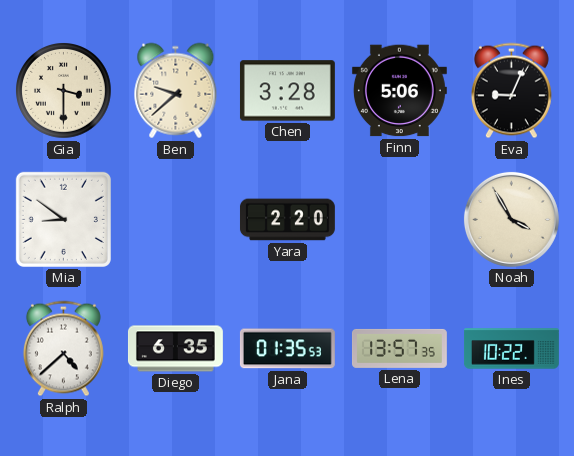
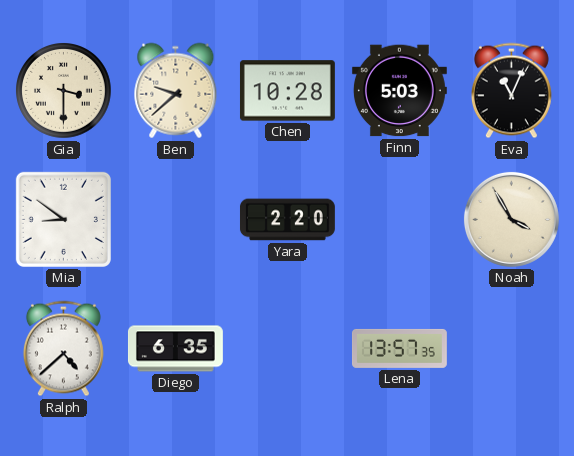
Chen: 3:28 -> 10:28 (287, 91)
Finn: 5:06 -> 5:03 (399, 91)
Eva: 9:04 -> 11:04 (511, 91)
Jana: 01:35 -> none (287, 349)
Ines: 10:22 -> none (512, 349)
